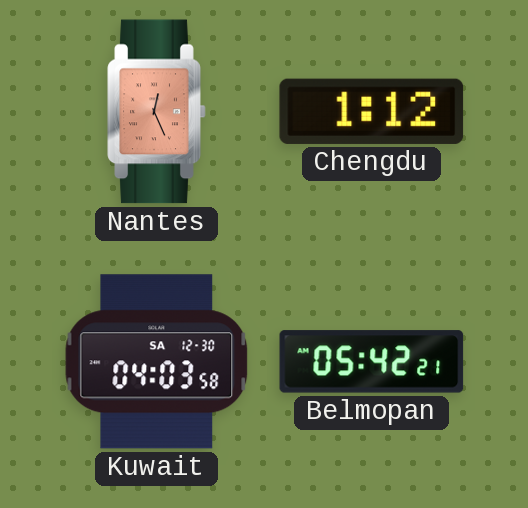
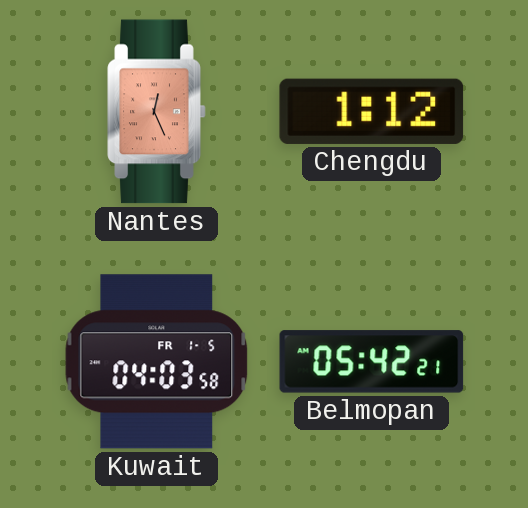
Kuwait date: SA 12-30 -> FR 1-5 (157, 362)
